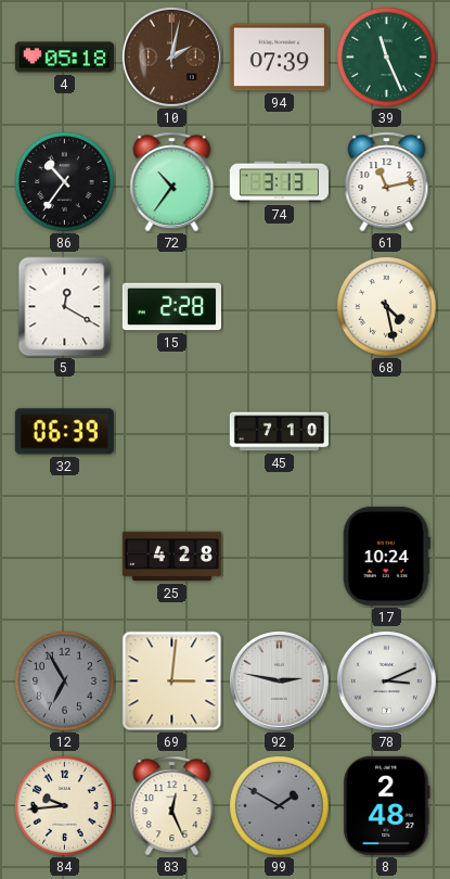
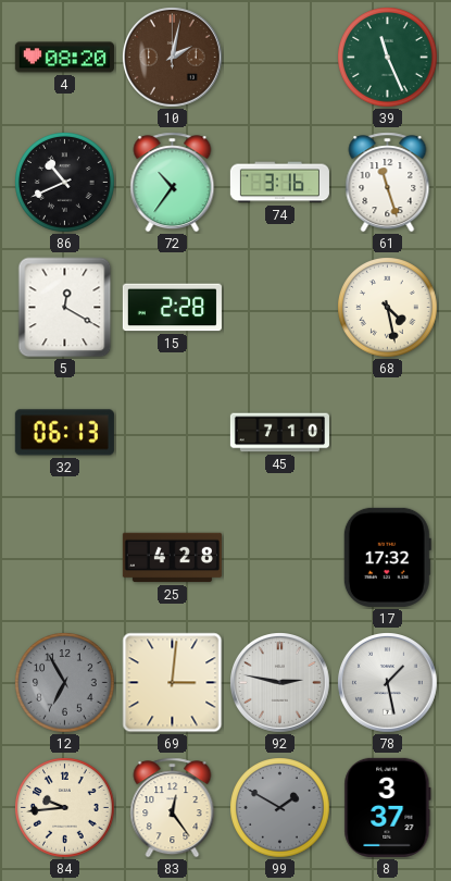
4: 05:18 -> 08:20 (64, 58)
94: 07:39 -> none (279, 58)
86: 10:36 -> 10:41 (65, 183)
74: 3:13 -> 3:16 (279, 183)
61: 11:13 -> 11:27 (388, 183)
32: 06:39 -> 06:13 (64, 433)
17: 10:24 -> 17:32 (387, 557)
78: 3:11 -> 1:28 (388, 683)
83: 12:26 -> 12:24 (173, 808)
8: 2:48 -> 3:37 (388, 807)
